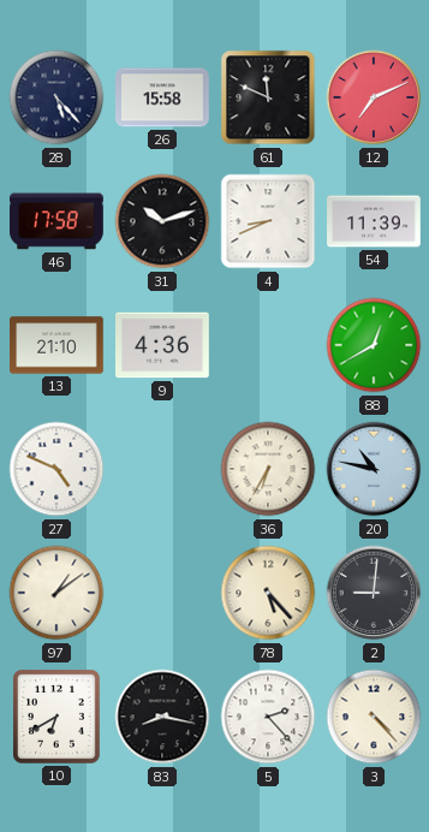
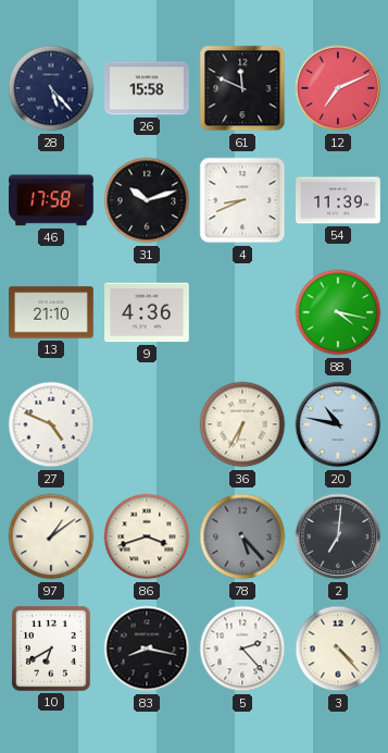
88: 12:40 -> 4:17 (338, 312)
86: none -> 3:42 (147, 536)
78 dial: cream -> grey (242, 536)
2: 9:01 -> 7:01 (338, 536)
